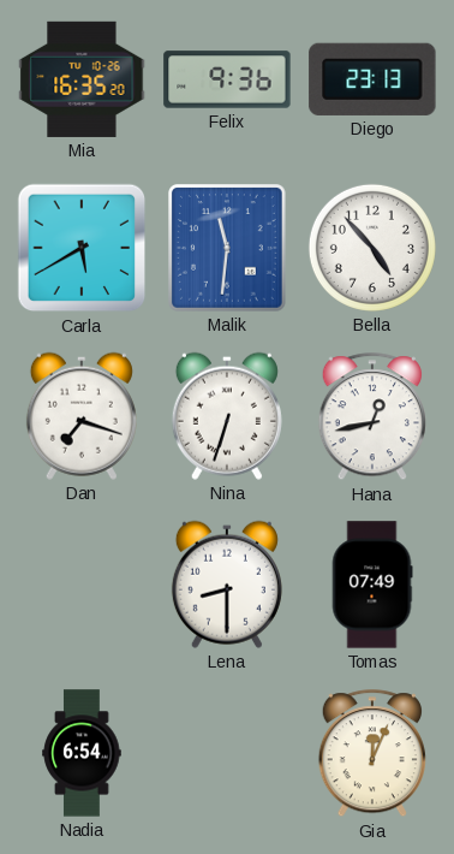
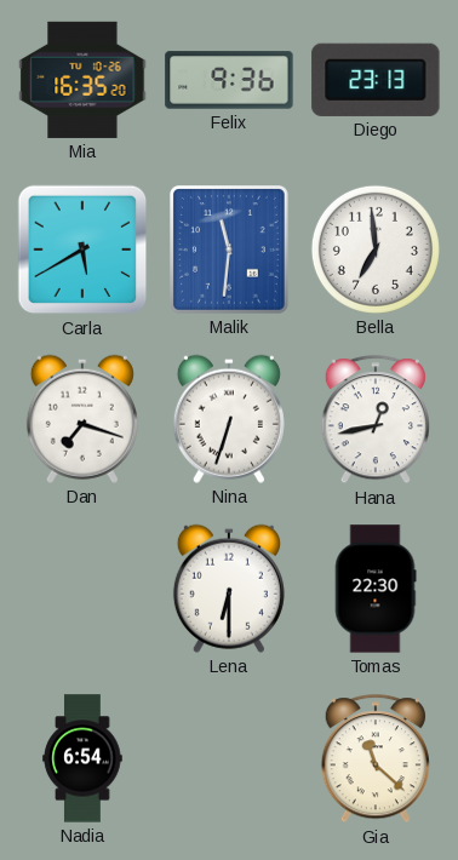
Bella: 4:53 -> 6:59 (376, 250)
Lena: 8:30 -> 6:30 (229, 589)
Tomas: 07:49 -> 22:30 (376, 589)
Gia: 12:04 -> 11:22 (376, 759)
